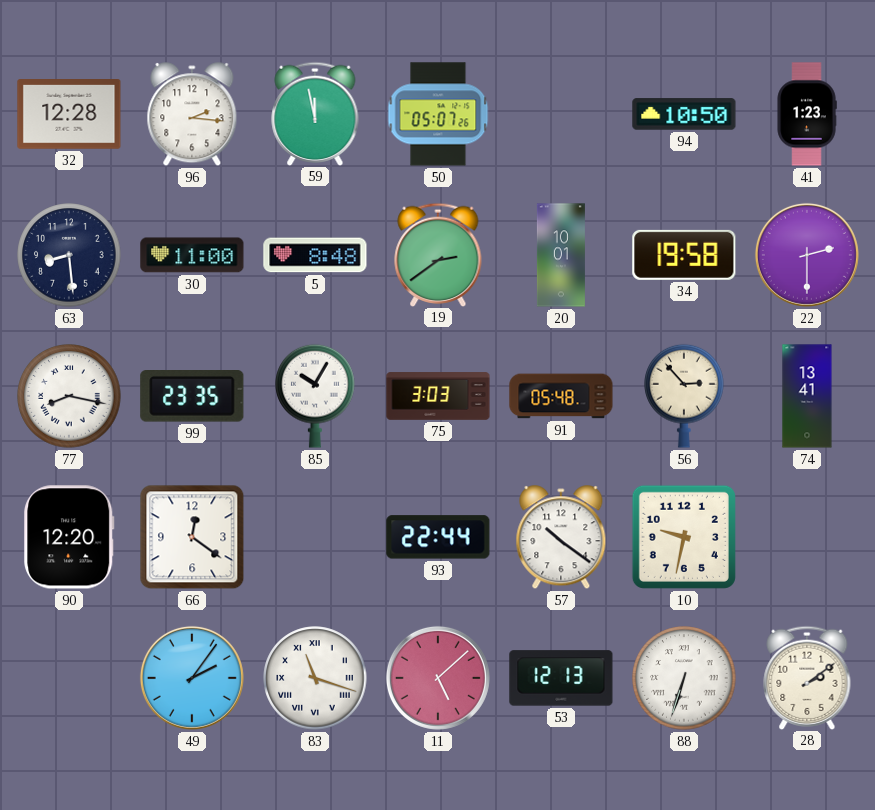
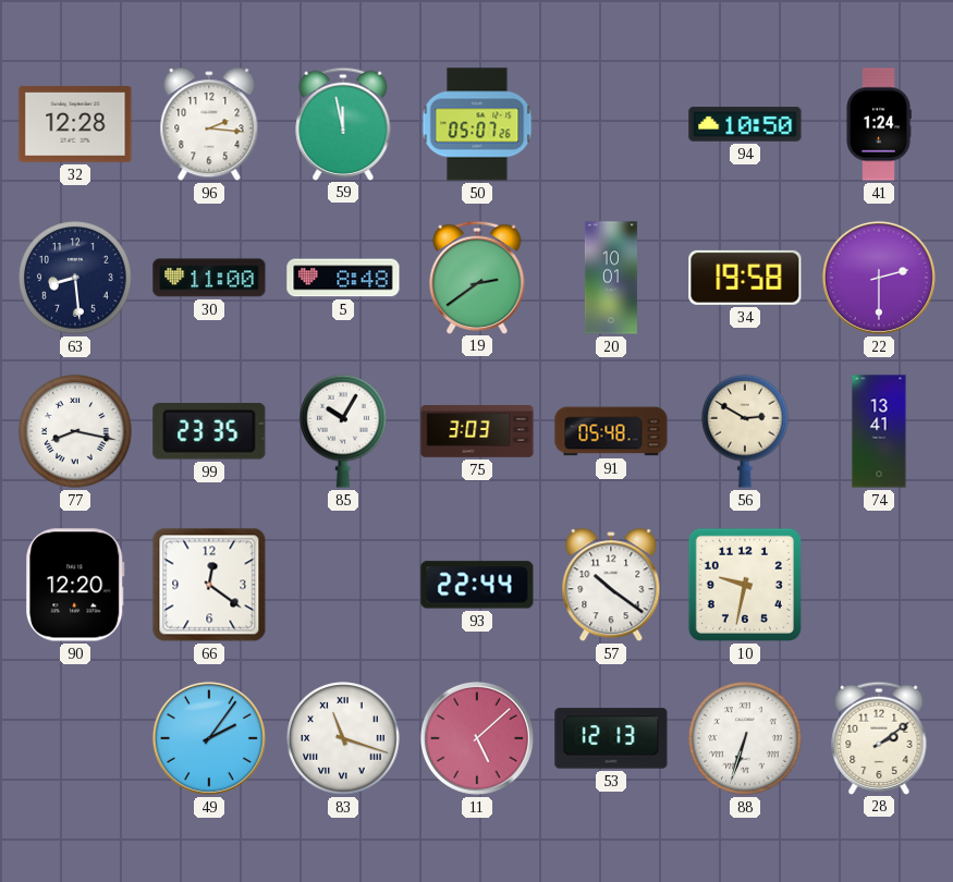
41: 1:23 -> 1:24 (879, 124)
56: 2:53 -> 2:50 (745, 431)
